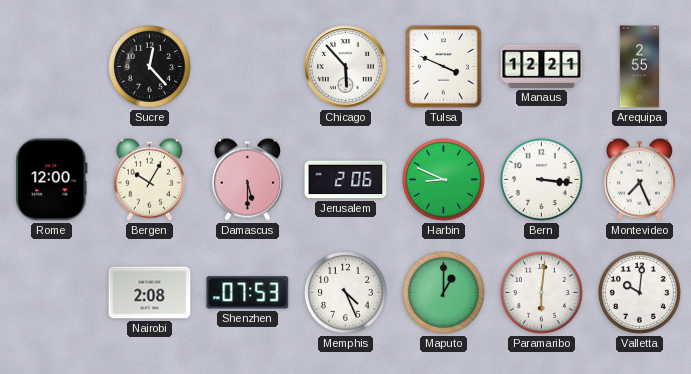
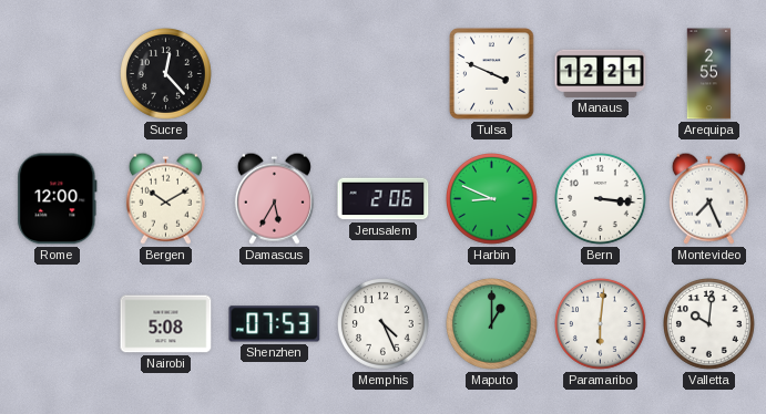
Chicago: 5:53 -> none (346, 67)
Bergen: 10:05 -> 10:10 (165, 198)
Damascus: 5:30 -> 5:35 (274, 198)
Nairobi: 2:08 -> 5:08 (166, 324)
